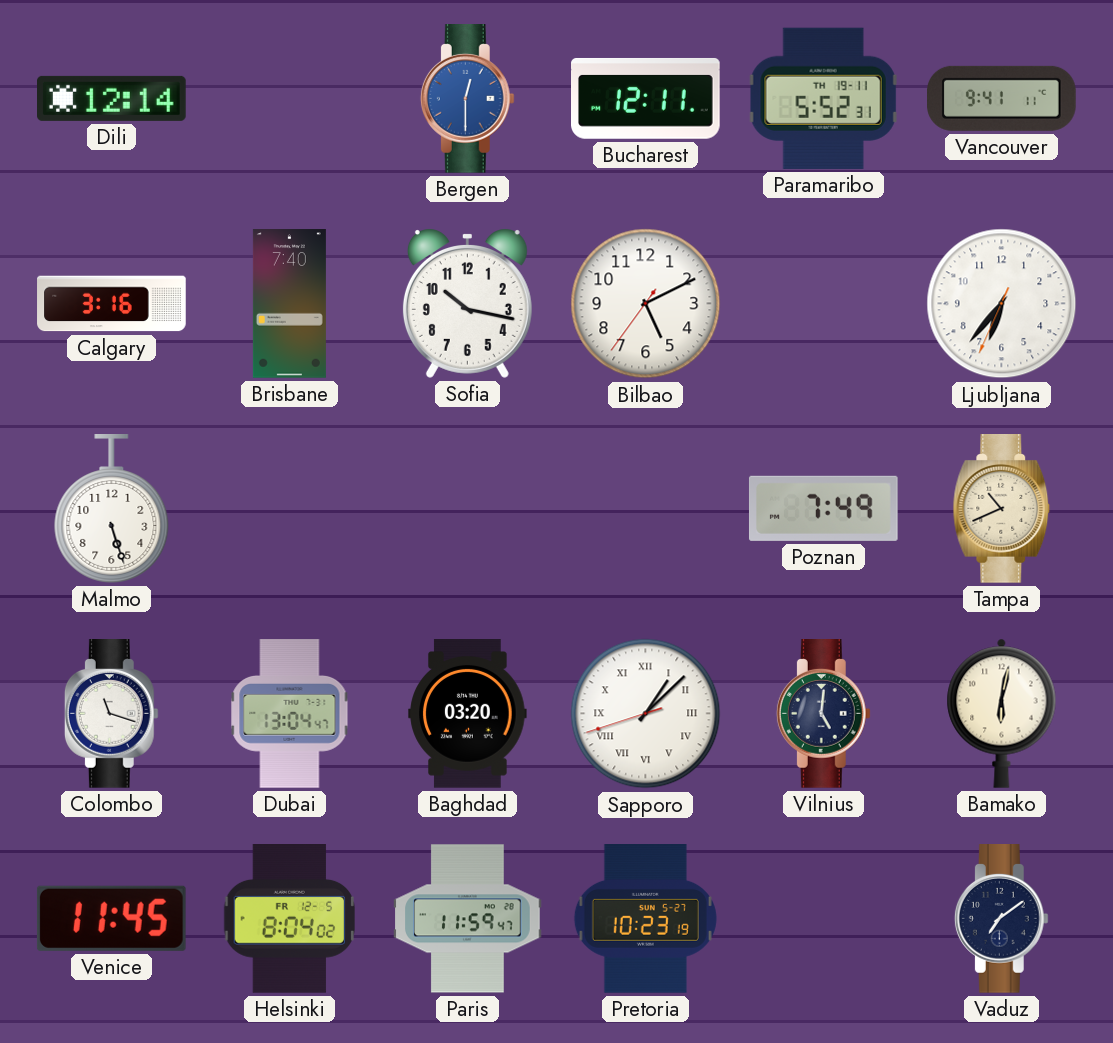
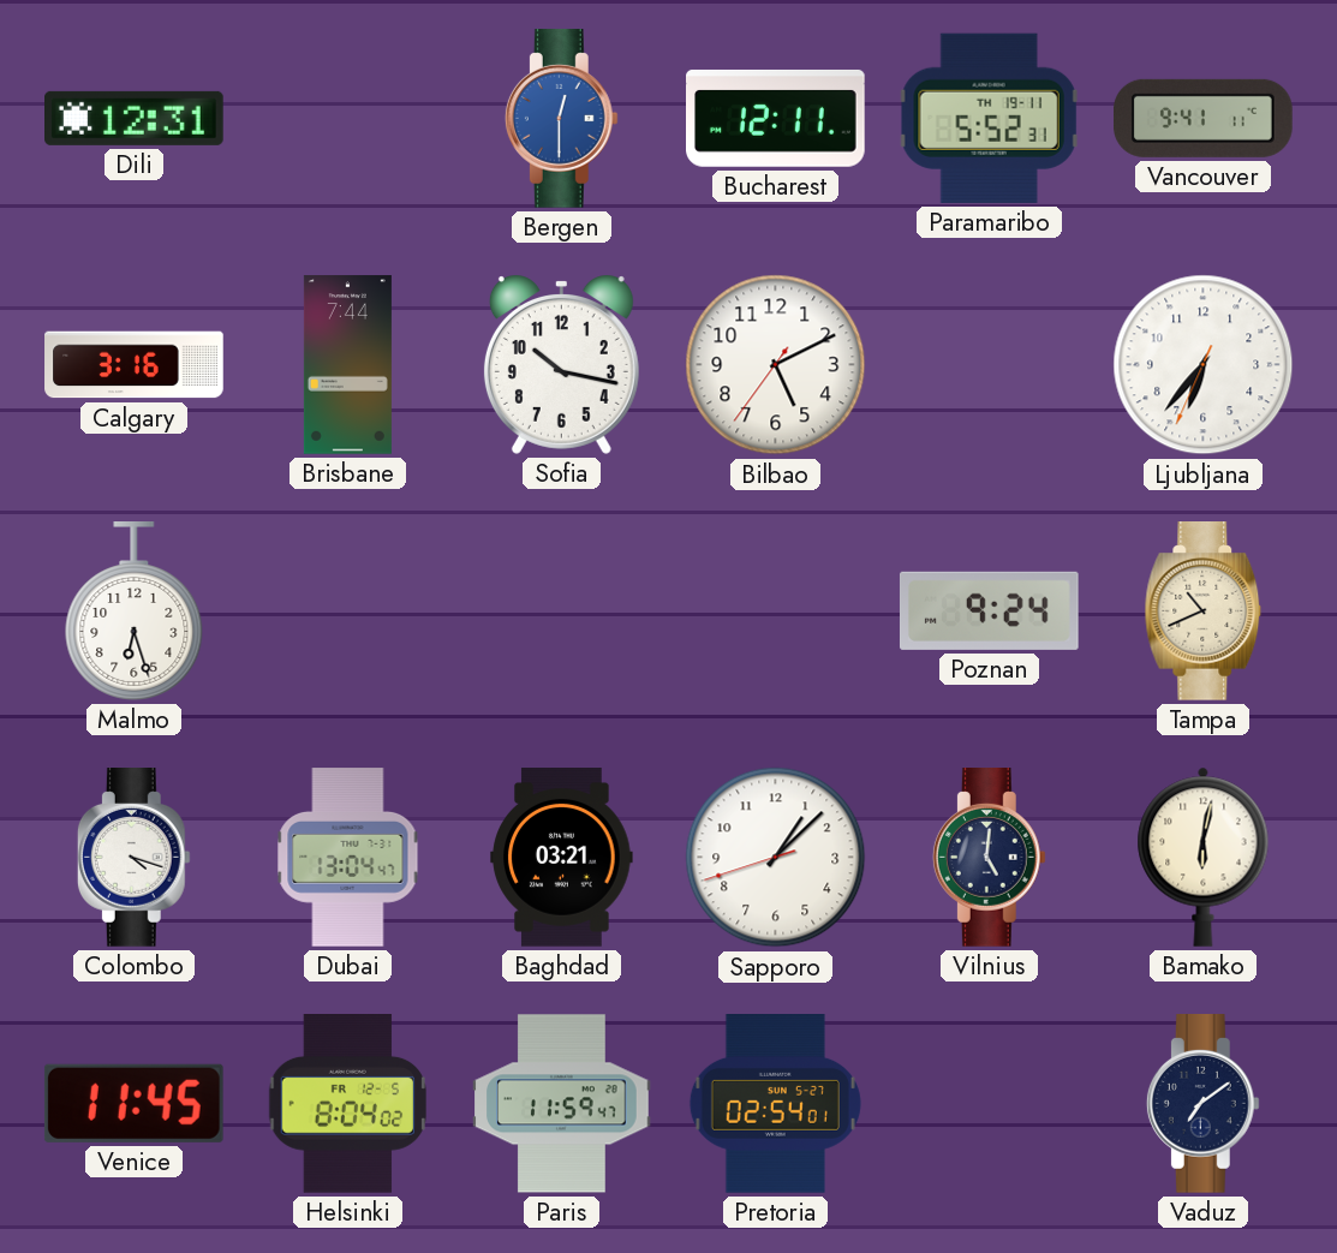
Dili: 12:14 -> 12:31 (135, 118)
Brisbane: 7:40 -> 7:44 (347, 365)
Malmo: 5:27 -> 6:27 (135, 611)
Poznan: 7:49 -> 9:24 (989, 610)
Colombo: 11:18 -> 4:18 (133, 858)
Baghdad: 03:20 -> 03:21 (562, 858)
Sapporo numerals: Roman -> Arabic (776, 858)
Pretoria: 10:23 -> 02:54 (775, 1104)
